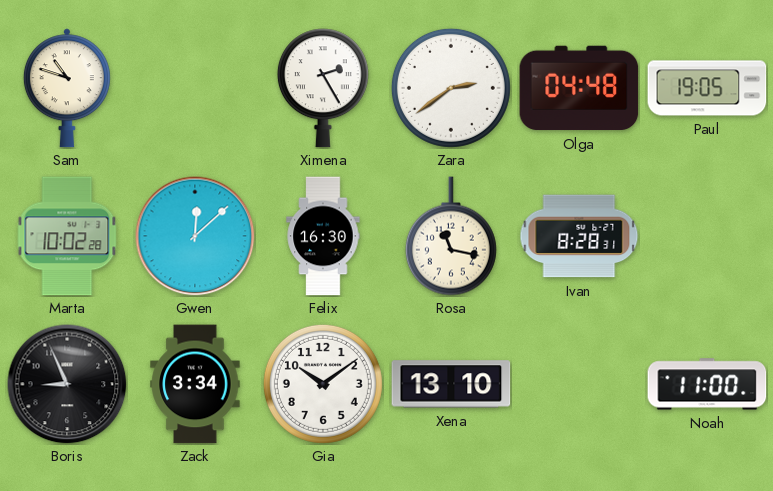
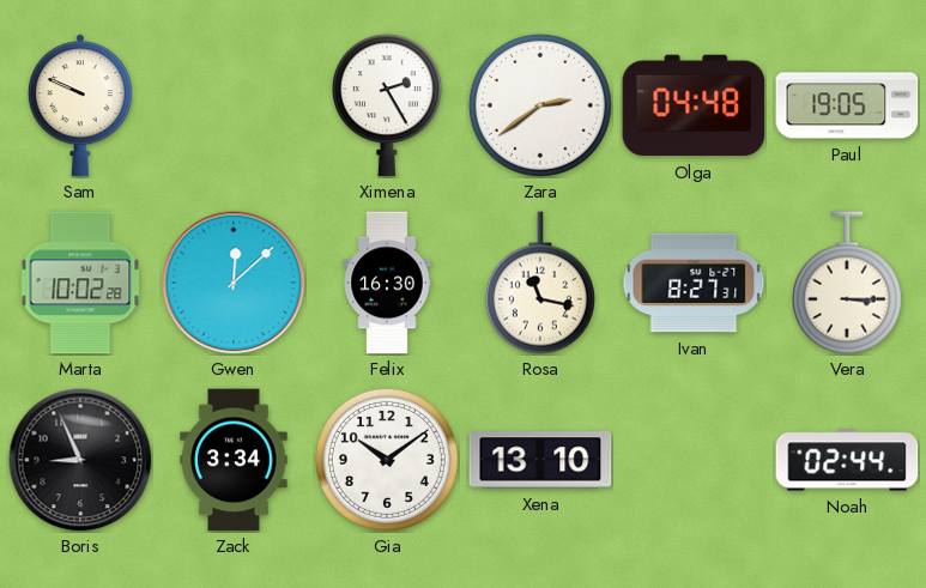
Sam: 10:48 -> 9:49 (80, 105)
Ivan: 8:28 -> 8:27 (694, 283)
Vera: none -> 3:15 (847, 283)
Noah: 11:00 -> 02:44 (847, 460)
